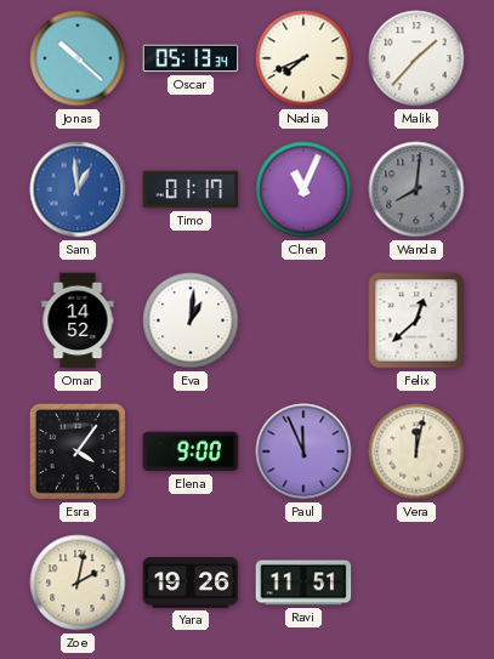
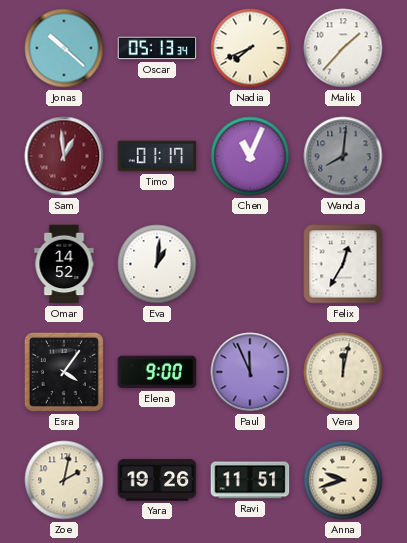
Sam dial: blue -> burgundy (64, 156)
Felix: 12:38 -> 12:35 (343, 264)
Anna: none -> 9:42 (343, 480)
